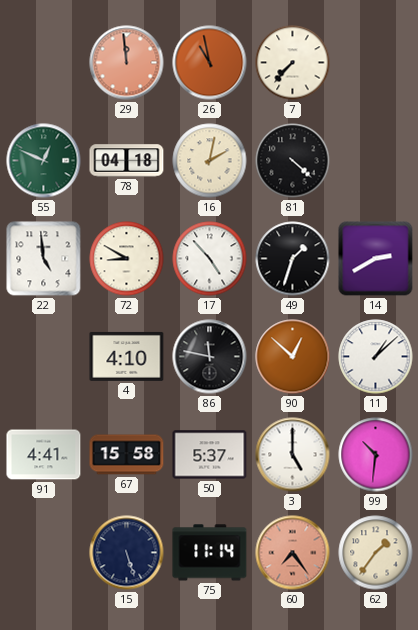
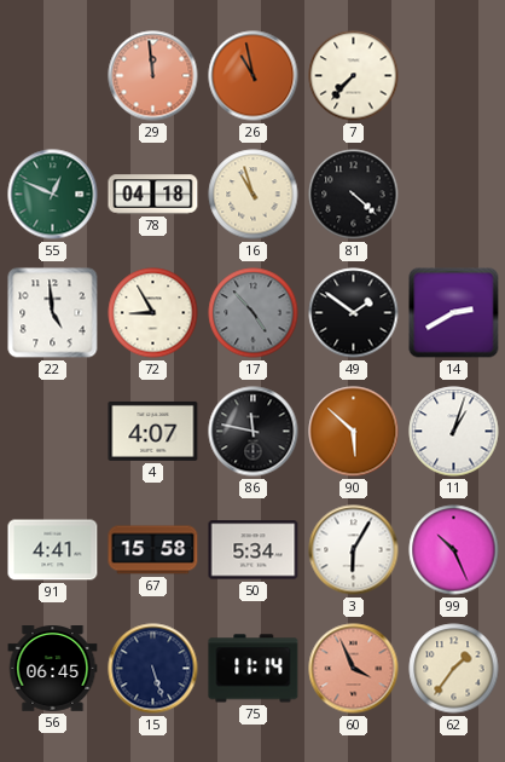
16: 2:02 -> 10:57 (254, 195)
72: 8:50 -> 8:55 (153, 313)
17 dial: white -> grey (254, 313)
49: 1:33 -> 1:51 (354, 313)
4: 4:10 -> 4:07 (153, 431)
90: 12:52 -> 5:52 (354, 432)
11: 1:08 -> 1:03 (454, 432)
50: 5:37 -> 5:34 (254, 550)
3: 5:00 -> 6:05 (354, 550)
99: 10:31 -> 10:26 (454, 550)
56: none -> 06:45 (53, 669)
60: 7:24 -> 3:56 (354, 669)
